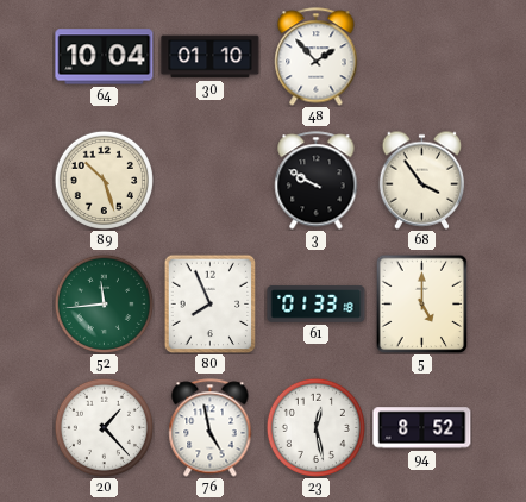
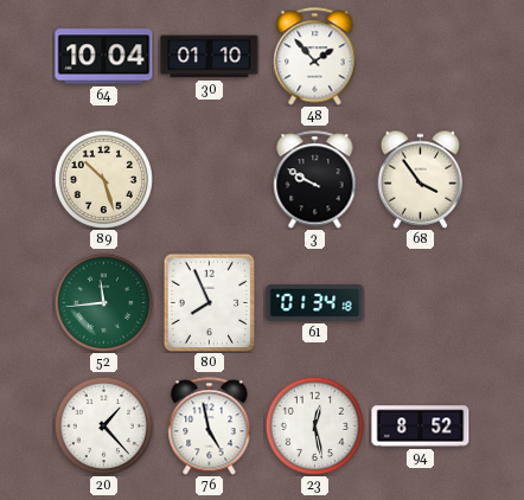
61: 01:33 -> 01:34 (315, 303)
5: 5:00 -> none (422, 303)
